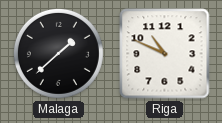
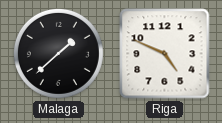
Riga: 10:49 -> 4:49 (165, 54)
